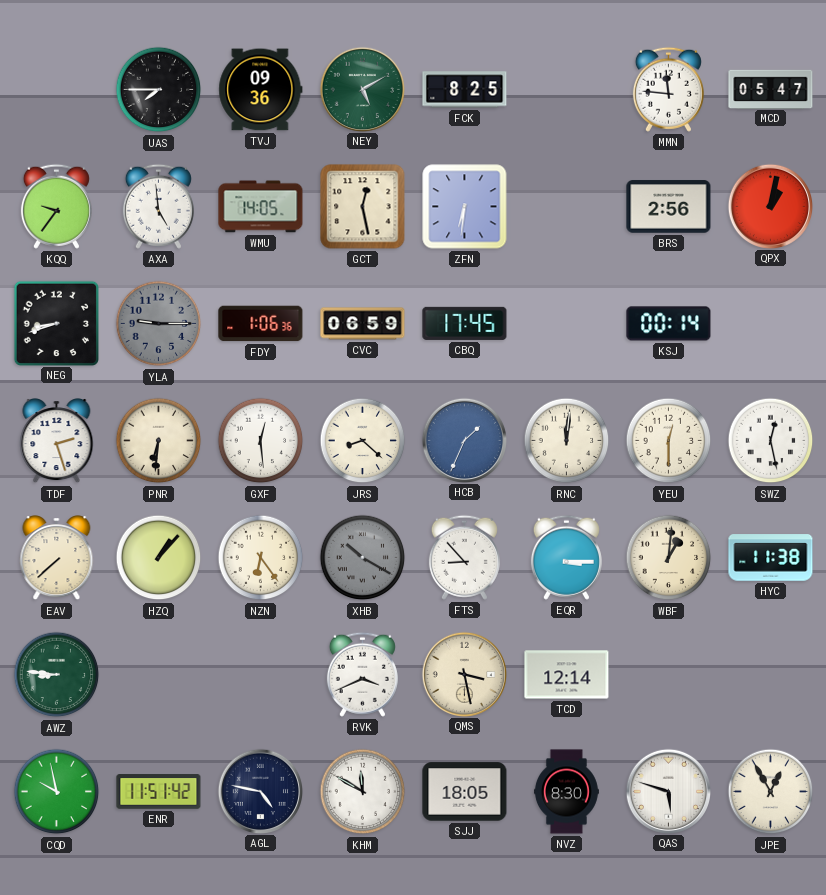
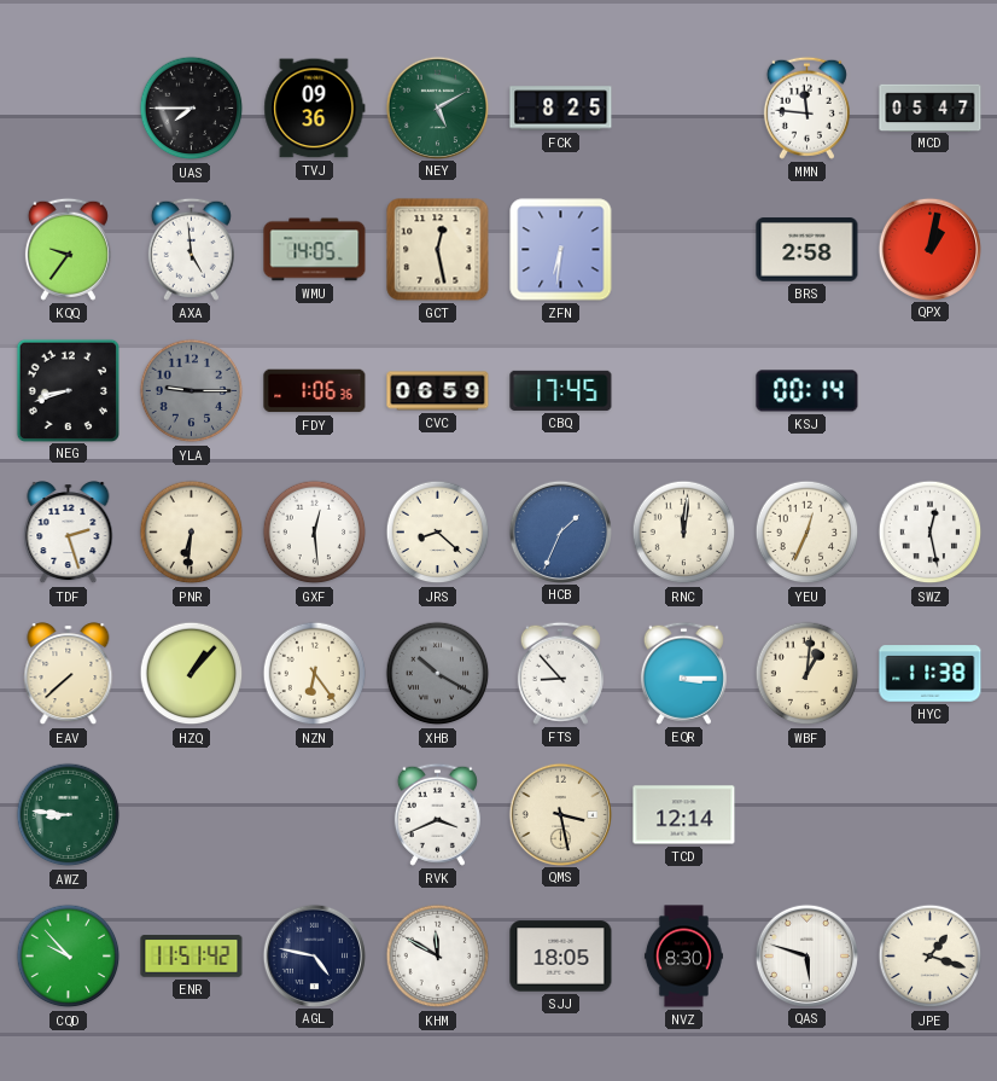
BRS: 2:56 -> 2:58 (807, 250)
YEU: 12:30 -> 12:34 (807, 533)
CQD: 9:58 -> 9:53 (69, 957)
JPE: 12:55 -> 1:18 (931, 957)
